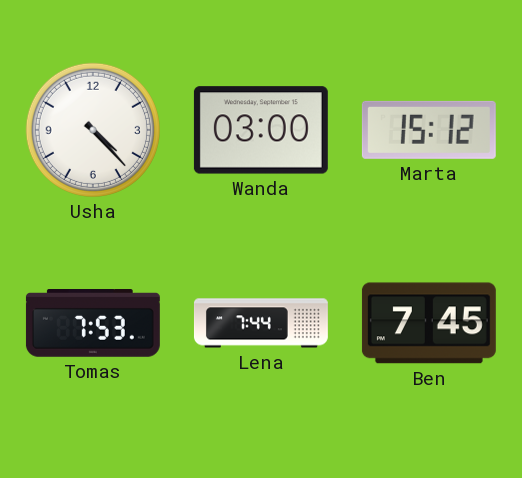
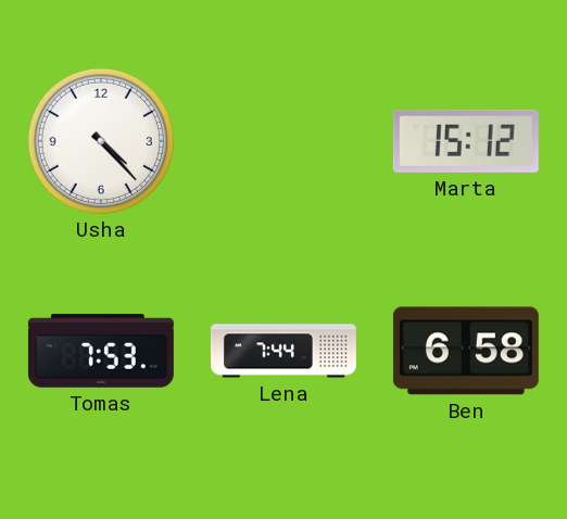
Wanda: 03:00 -> none (261, 130)
Ben: 7:45 -> 6:58 (466, 351)
